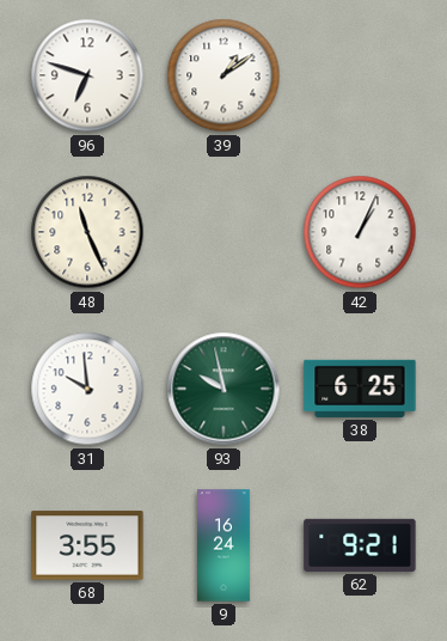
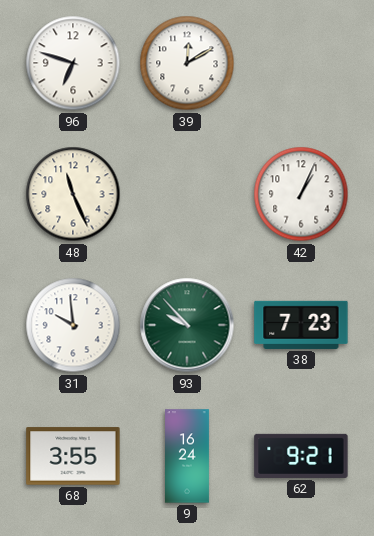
39: 1:09 -> 12:10 (187, 63)
93: 9:58 -> 9:53 (187, 325)
38: 6:25 -> 7:23 (301, 325)
